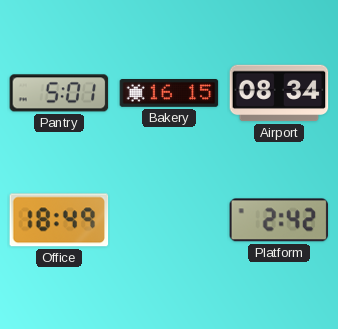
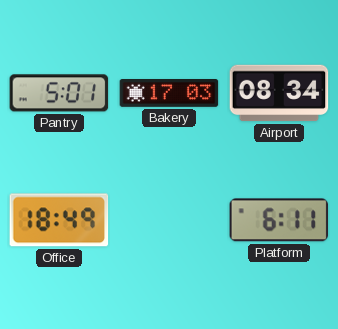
Bakery: 16:15 -> 17:03 (169, 94)
Platform: 2:42 -> 6:11 (279, 220)
